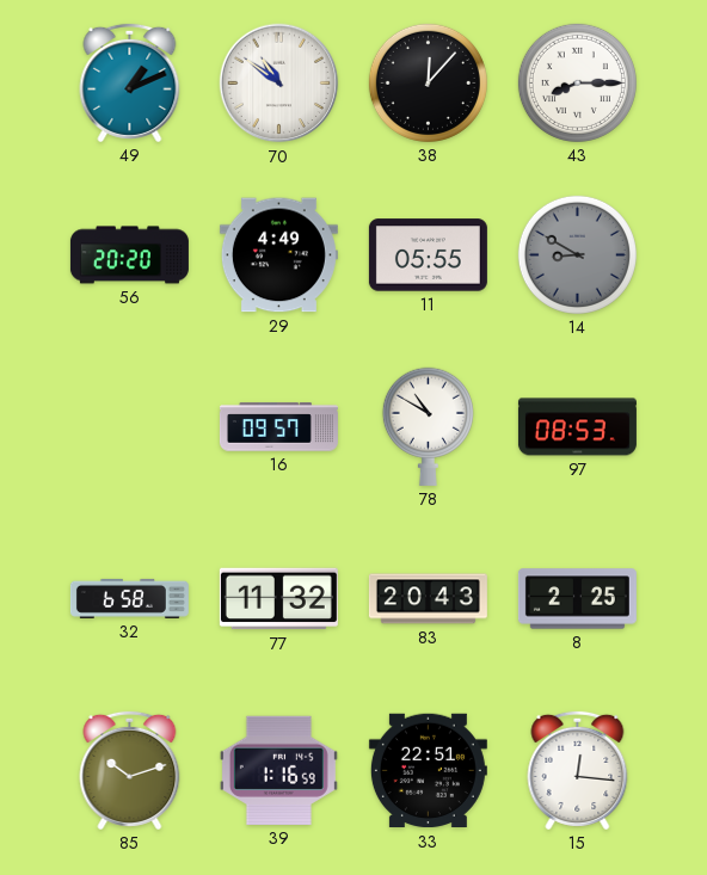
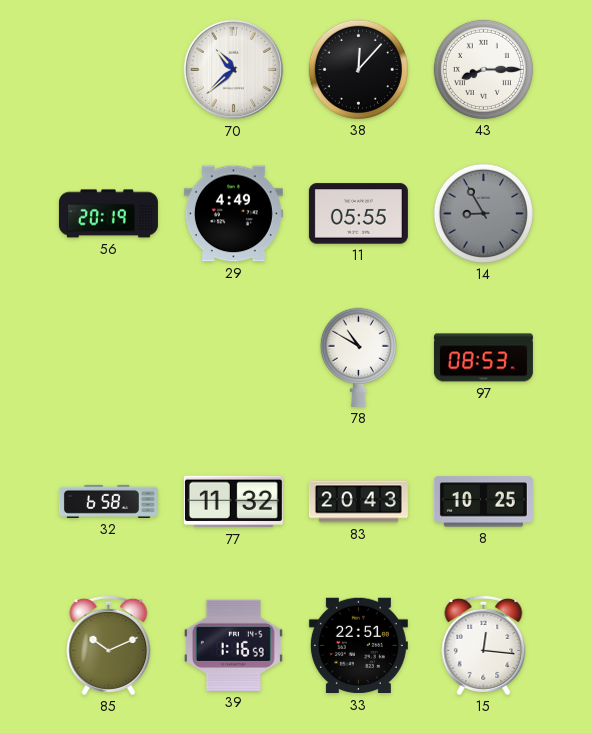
49: 1:11 -> none (130, 82)
70: 10:51 -> 10:38 (234, 70)
56: 20:20 -> 20:19 (108, 214)
14: 8:50 -> 8:55 (483, 213)
16: 09:57 -> none (278, 427)
8: 2:25 -> 10:25 (483, 502)
85: 10:12 -> 10:11 (109, 645)
